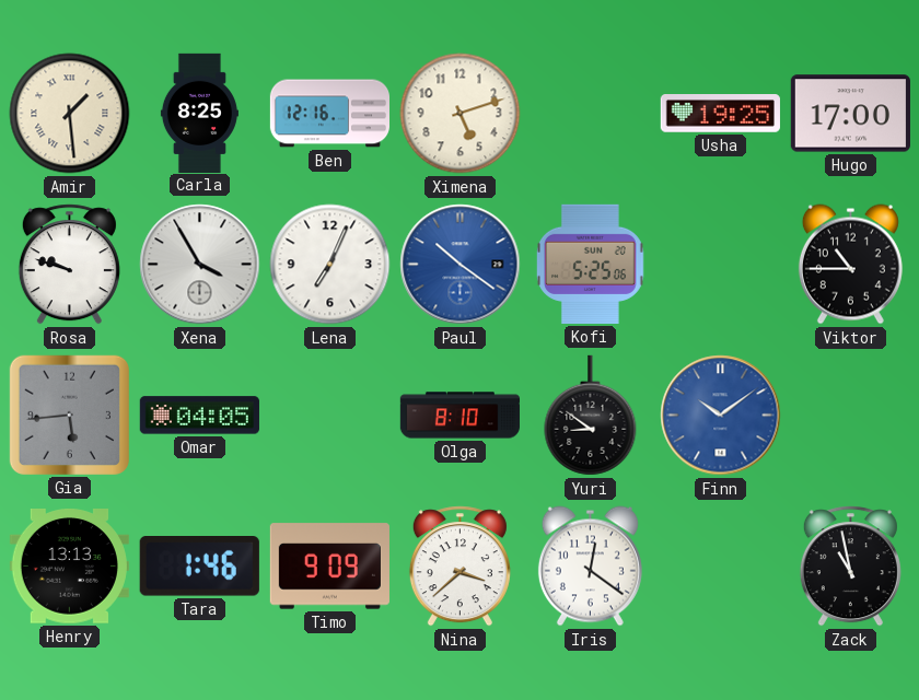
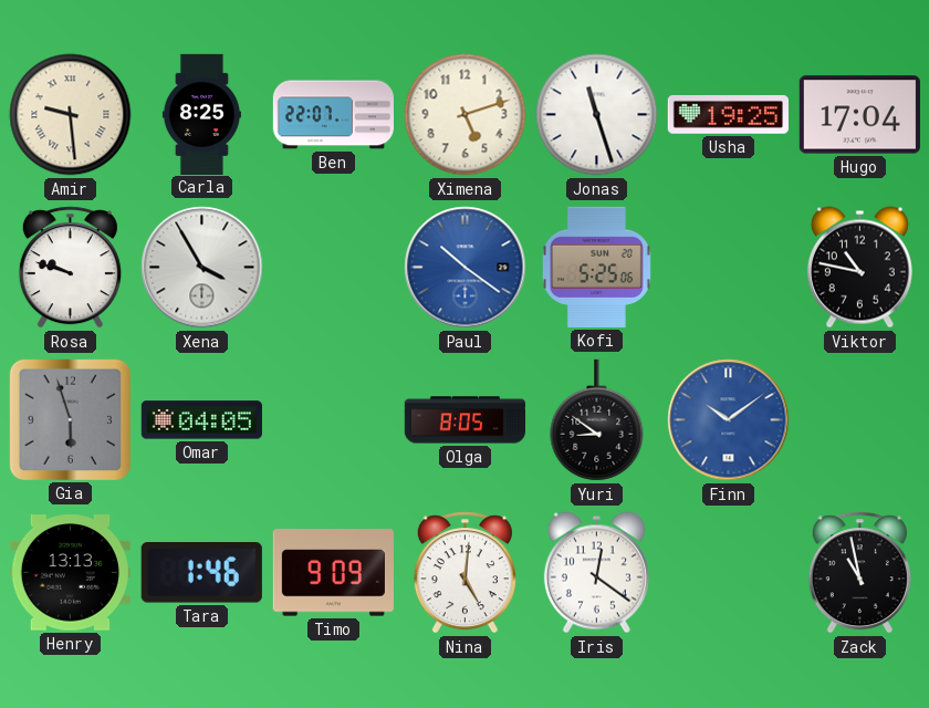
Amir: 1:29 -> 9:29 (71, 115)
Ben: 12:16 -> 22:07 (333, 115)
Jonas: none -> 11:27 (597, 115)
Hugo: 17:00 -> 17:04 (859, 115)
Lena: 7:04 -> none (330, 265)
Viktor: 10:45 -> 10:47 (859, 268)
Gia: 5:44 -> 5:57 (70, 419)
Olga: 8:10 -> 8:05 (464, 420)
Nina: 3:38 -> 5:01 (464, 573)
